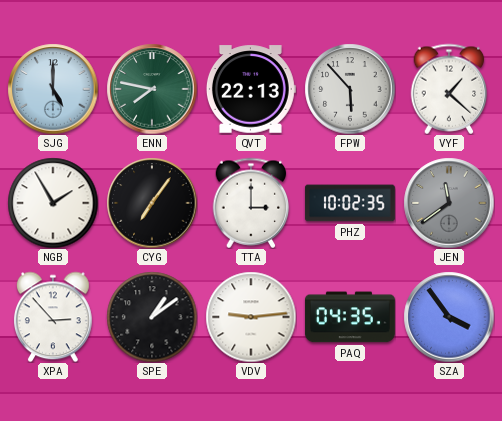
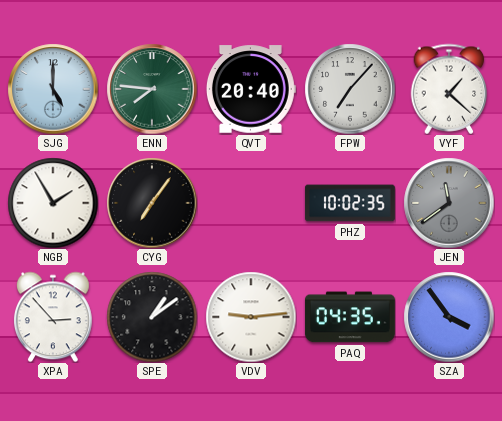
ENN: 7:47 -> 7:46 (152, 89)
QVT: 22:13 -> 20:40 (251, 89)
FPW: 5:53 -> 7:07 (350, 89)
TTA: 3:00 -> none (251, 203)
